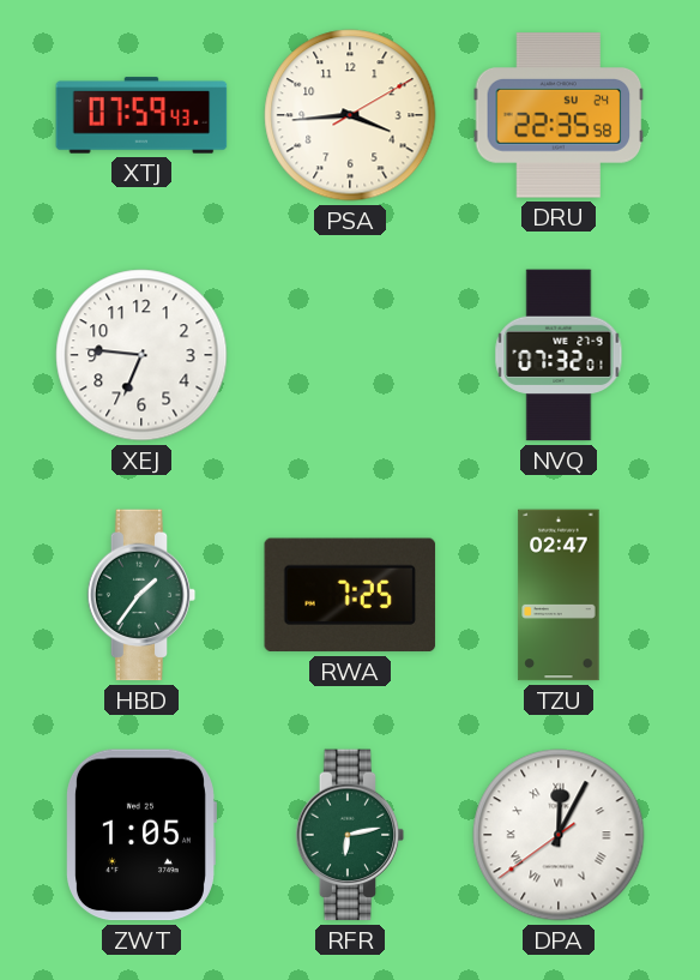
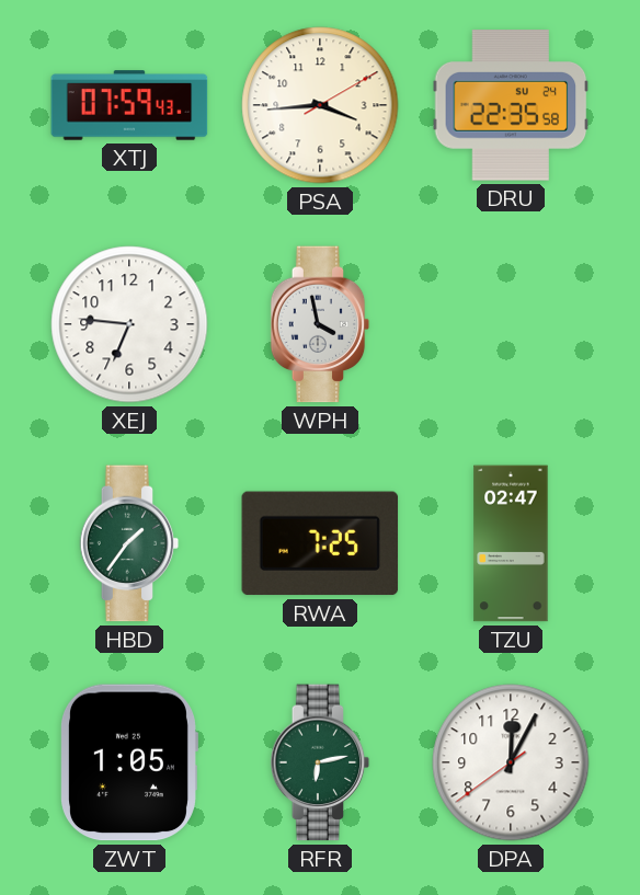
WPH: none -> 3:58 (320, 324)
NVQ: 07:32 -> none (559, 355)
DPA numerals: Roman -> Arabic (511, 762)
